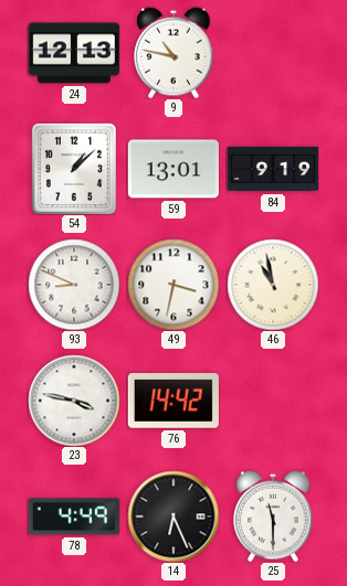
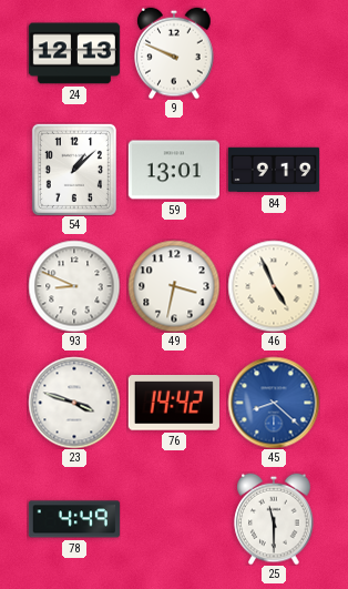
9: 10:47 -> 9:49 (174, 53)
46: 10:58 -> 4:56 (274, 286)
23: 3:47 -> 3:48 (74, 403)
45: none -> 8:22 (274, 403)
14: 6:26 -> none (173, 516)
